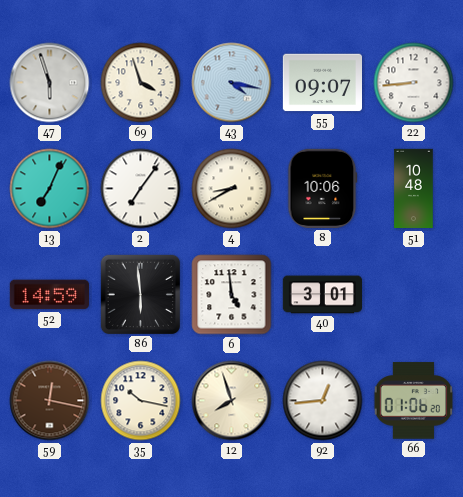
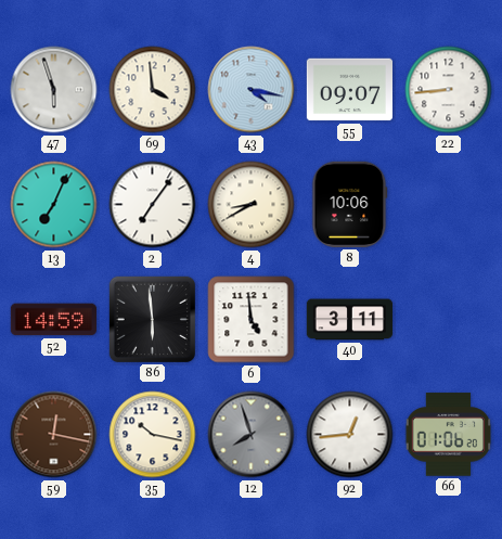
69: 3:57 -> 3:59 (153, 90)
51: 10:48 -> none (414, 189)
40: 3:01 -> 3:11 (349, 320)
12 dial: cream -> grey (252, 435)
